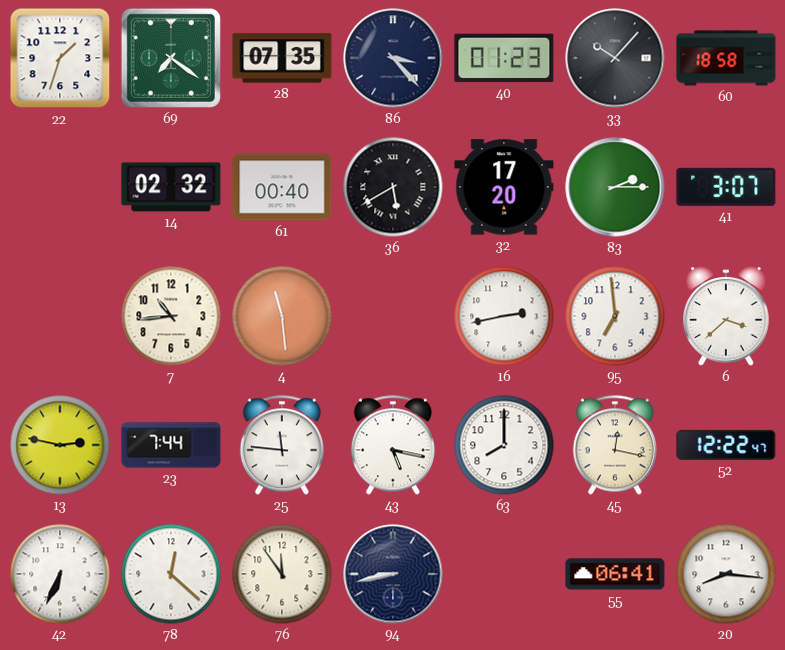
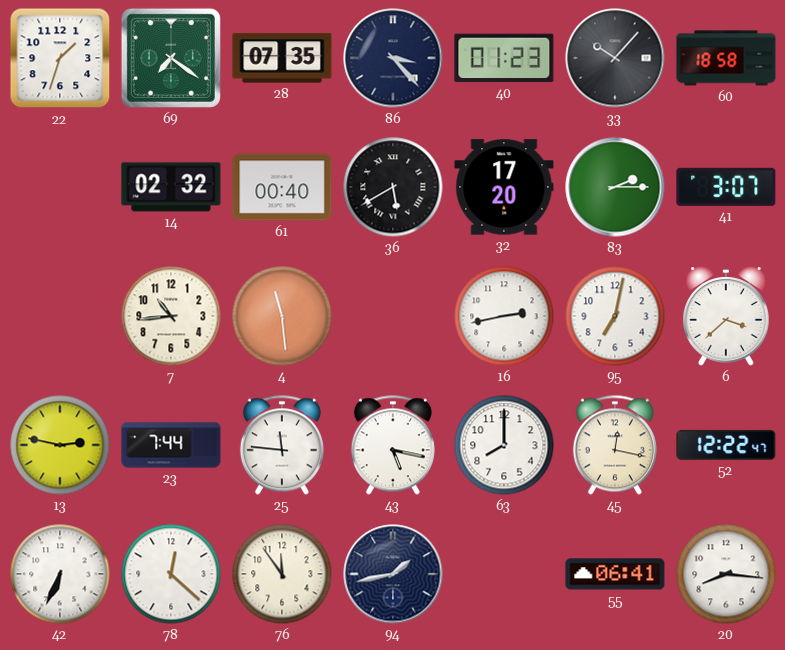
95: 6:59 -> 7:02 (615, 316)
94: 8:43 -> 1:43 (393, 574)
